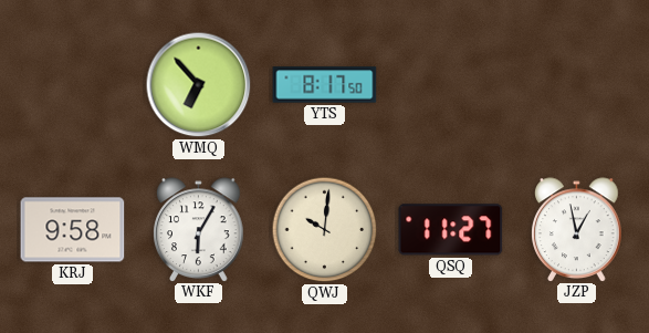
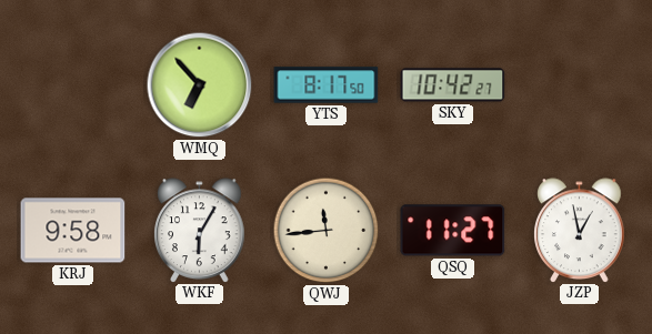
SKY: none -> 10:42 (453, 85)
QWJ: 10:01 -> 11:44 (327, 231)
